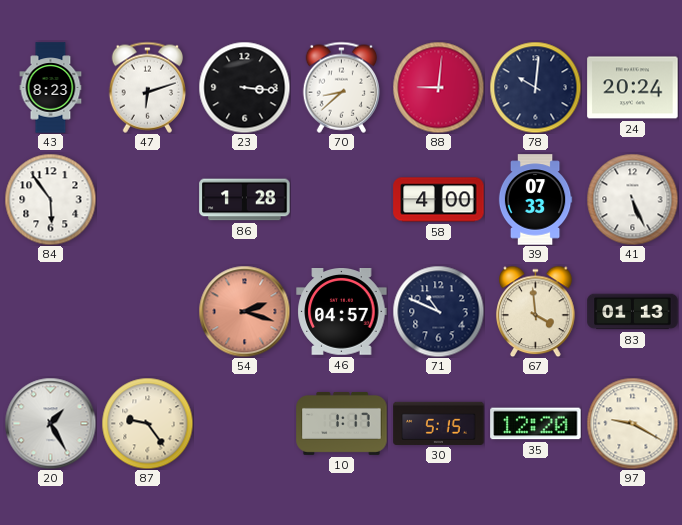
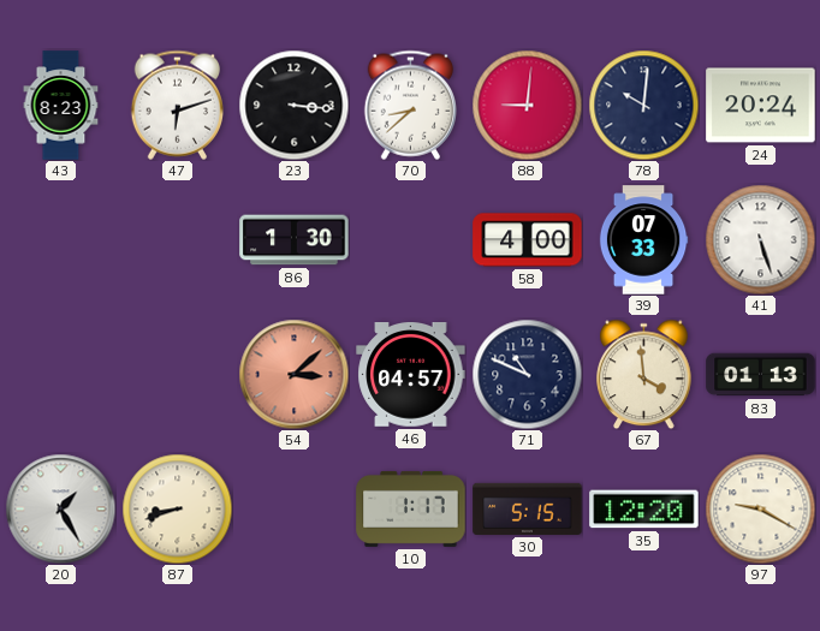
84: 5:54 -> none (50, 199)
86: 1:28 -> 1:30 (295, 240)
41: 5:26 -> 5:27 (760, 239)
54: 2:18 -> 3:08 (293, 374)
87: 9:24 -> 8:42 (177, 508)
